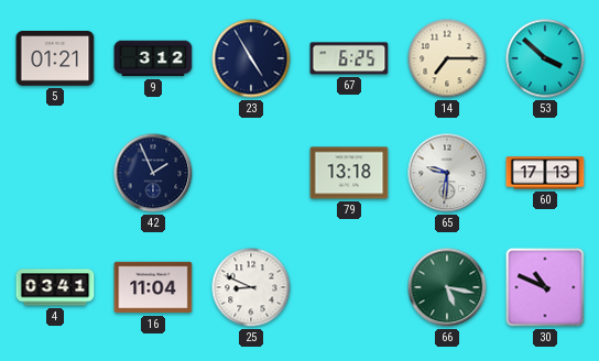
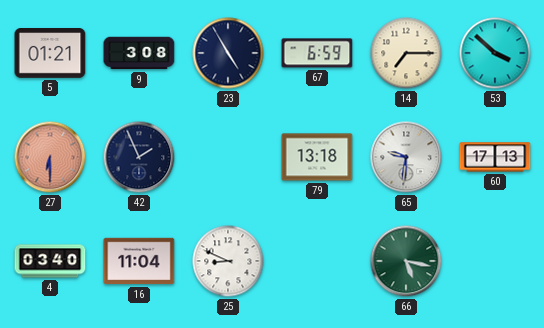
9: 3:12 -> 3:08 (139, 53)
67: 6:25 -> 6:59 (317, 53)
27: none -> 6:30 (50, 157)
4: 03:41 -> 03:40 (50, 261)
30: 10:49 -> none (545, 287)
